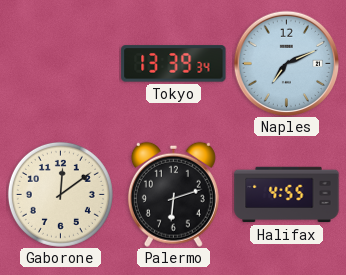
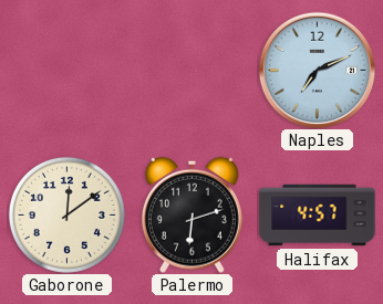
Tokyo: 13:39 -> none (174, 64)
Halifax: 4:55 -> 4:57 (318, 216)
